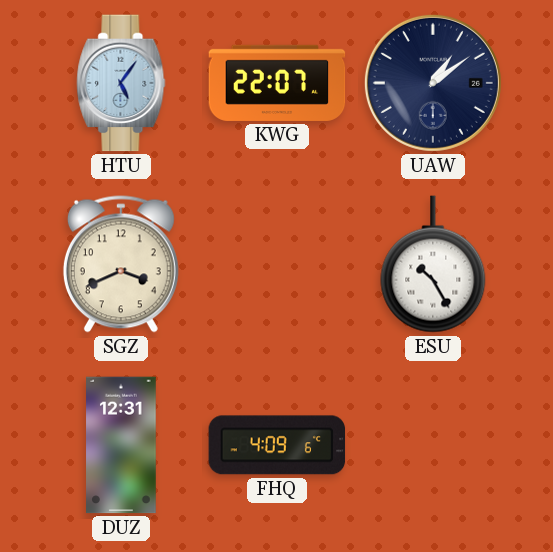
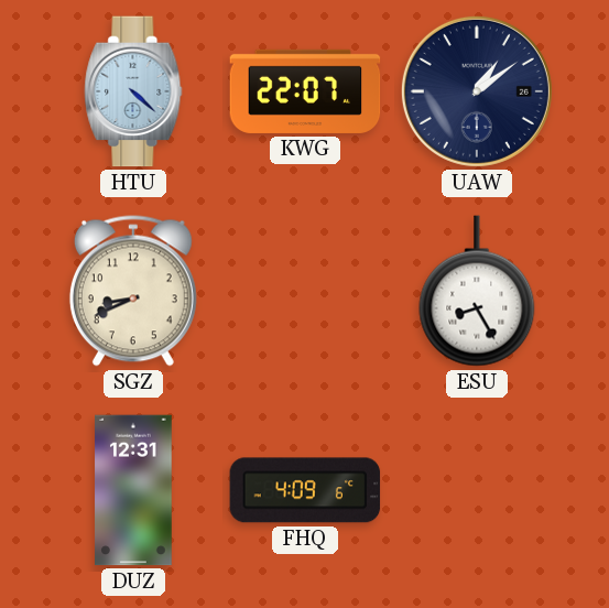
HTU: 5:06 -> 4:22 (133, 91)
SGZ: 3:41 -> 8:41 (133, 291)
ESU: 10:25 -> 8:25 (477, 291)
